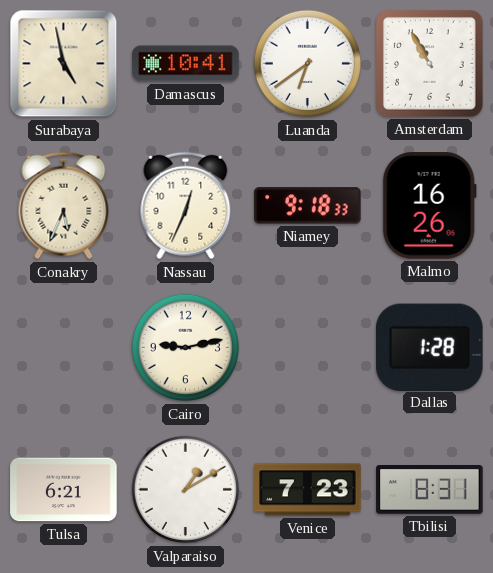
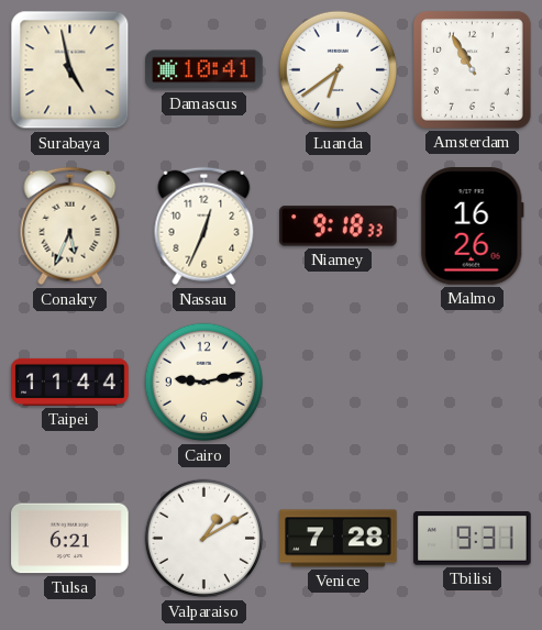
Taipei: none -> 11:44 (70, 382)
Dallas: 1:28 -> none (430, 347)
Venice: 7:23 -> 7:28 (339, 539)
Tbilisi: 8:31 -> 9:31 (473, 539)
